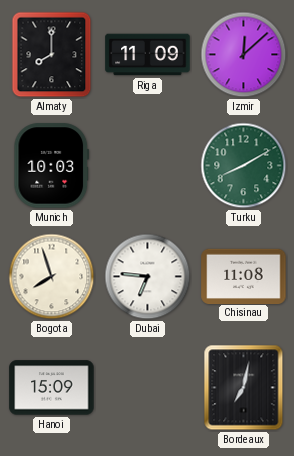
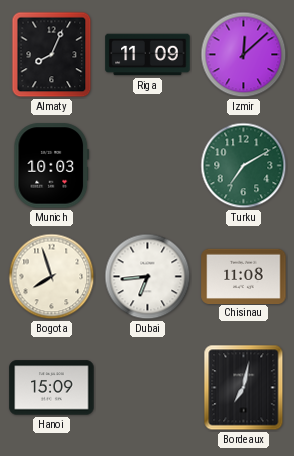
Almaty: 8:00 -> 8:04 (52, 55)
Turku: 8:10 -> 7:10 (244, 166)
Dubai: 6:46 -> 6:44 (148, 277)
